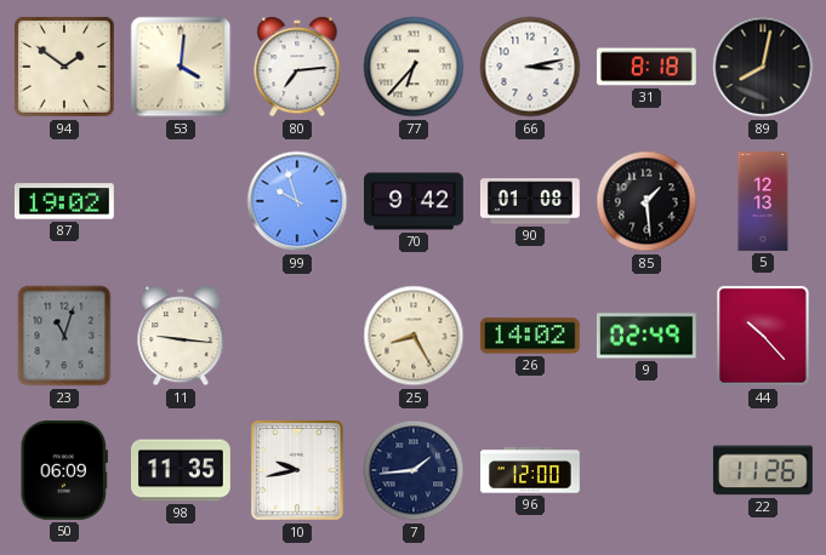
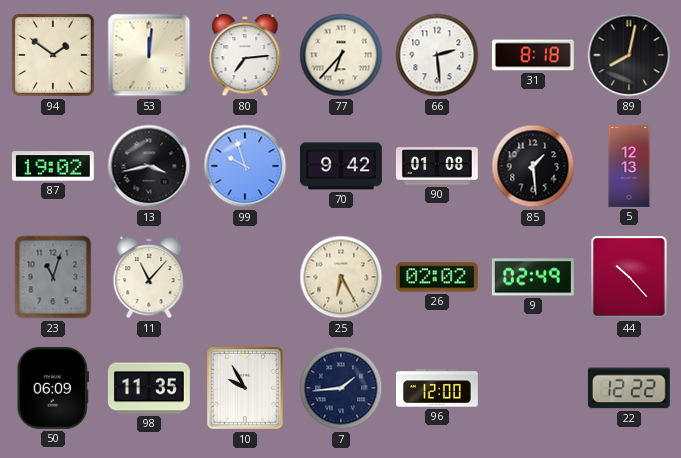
53: 4:01 -> 12:01 (149, 55)
66: 3:13 -> 2:29 (437, 55)
13: none -> 3:43 (149, 166)
11: 9:16 -> 11:07 (149, 277)
25: 8:25 -> 6:25 (341, 277)
26: 14:02 -> 02:02 (437, 277)
10: 9:43 -> 9:55 (246, 389)
22: 11:26 -> 12:22 (629, 388)
